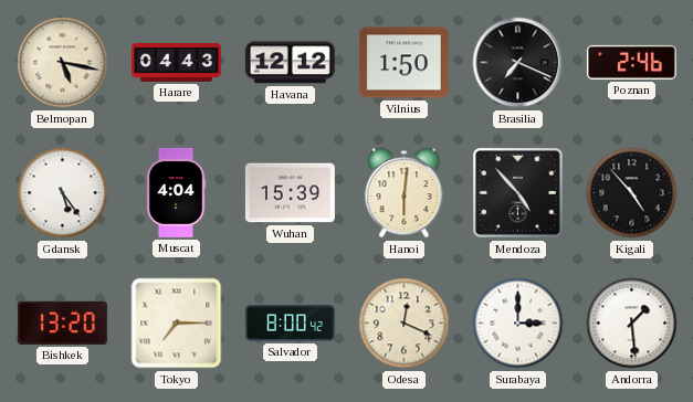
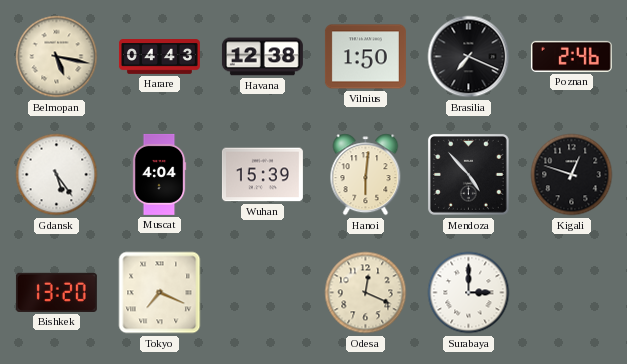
Havana: 12:12 -> 12:38 (262, 57)
Kigali: 4:53 -> 12:48 (572, 175)
Tokyo: 7:15 -> 7:19 (160, 293)
Salvador: 8:00 -> none (290, 324)
Andorra: 1:29 -> none (632, 324)
